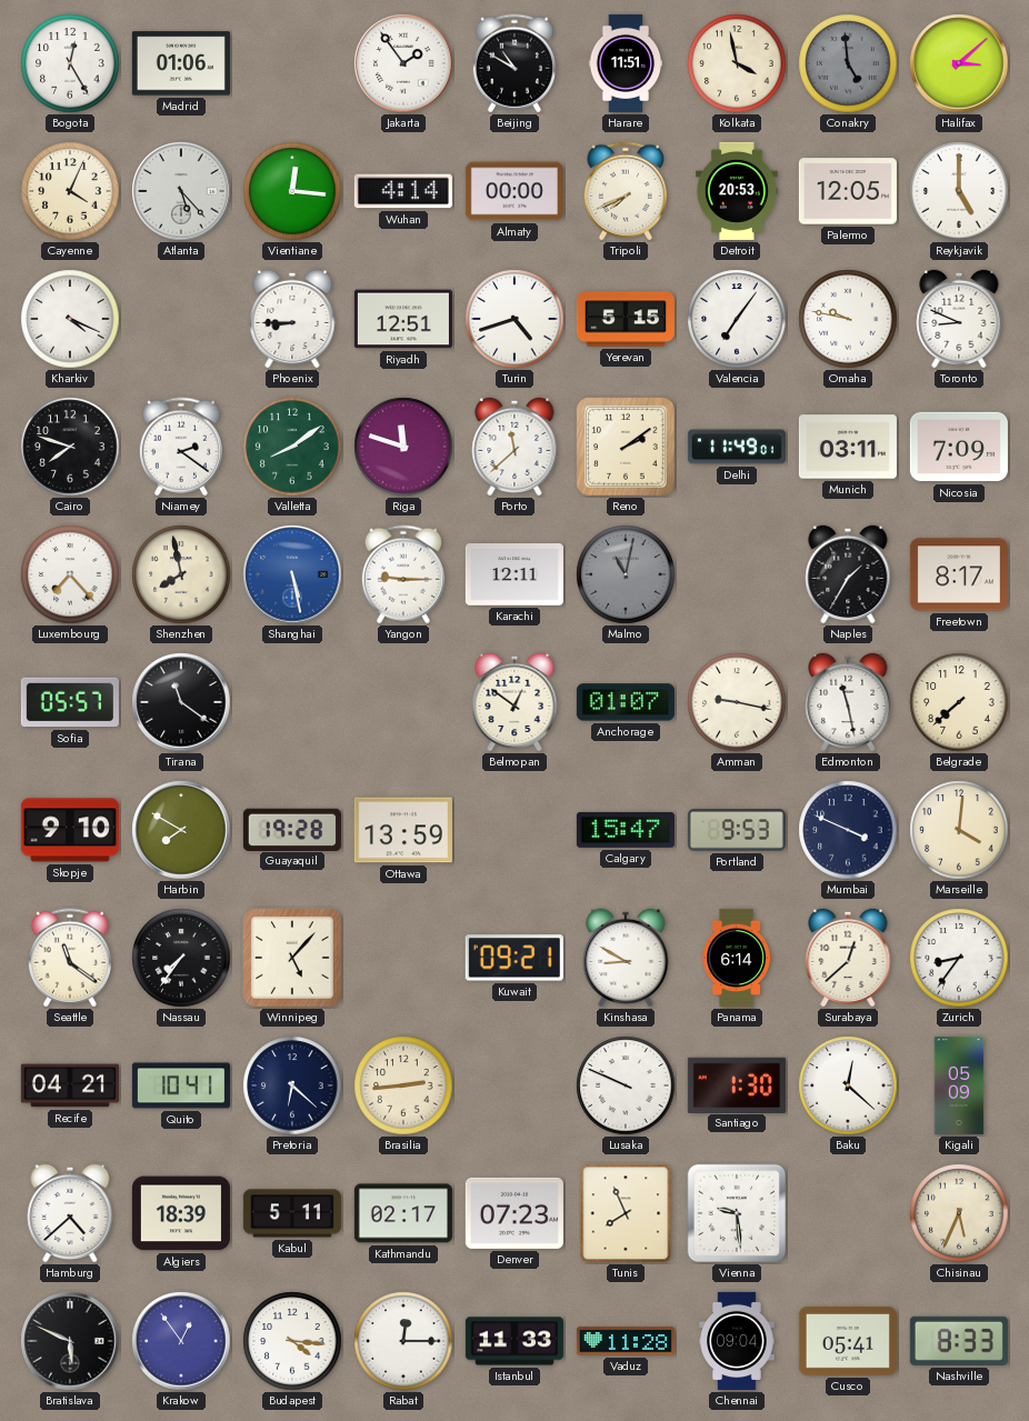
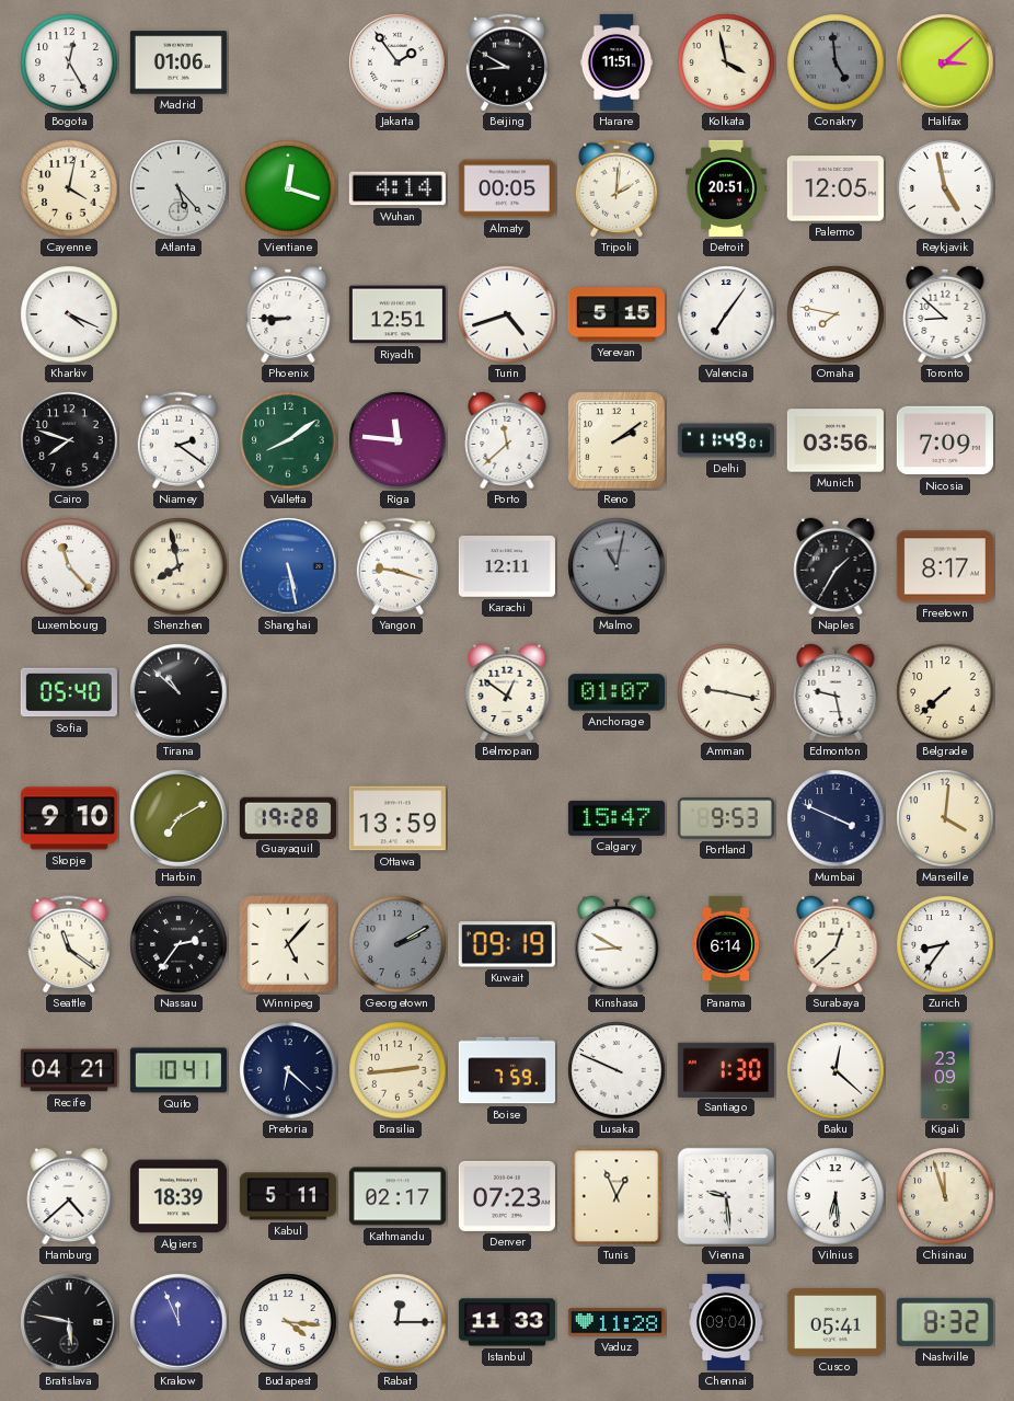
Beijing: 10:50 -> 8:50 (507, 62)
Cayenne: 4:04 -> 4:02 (69, 188)
Vientiane: 12:16 -> 12:18 (288, 188)
Almaty: 00:00 -> 00:05 (507, 188)
Tripoli: 7:41 -> 2:01 (617, 188)
Detroit: 20:53 -> 20:51 (726, 188)
Reykjavik: 5:00 -> 4:58 (945, 188)
Omaha: 9:47 -> 7:47 (836, 314)
Toronto: 8:49 -> 8:52 (945, 314)
Riga: 11:48 -> 11:46 (397, 440)
Munich: 03:11 -> 03:56 (836, 440)
Luxembourg: 7:23 -> 11:23 (69, 566)
Yangon: 9:15 -> 9:18 (397, 566)
Sofia: 05:57 -> 05:40 (69, 692)
Tirana: 11:21 -> 10:52 (178, 692)
Edmonton: 11:28 -> 9:28 (836, 692)
Harbin: 7:50 -> 7:10 (178, 818)
Nassau: 7:36 -> 2:36 (178, 944)
Georgetown: none -> 2:10 (397, 944)
Kuwait: 09:21 -> 09:19 (507, 944)
Boise: none -> 7:59 (507, 1070)
Kigali: 05:09 -> 23:09 (945, 1070)
Tunis: 7:56 -> 12:56 (617, 1196)
Vilnius: none -> 6:29 (836, 1196)
Chisinau: 5:34 -> 11:57 (945, 1196)
Bratislava: 5:49 -> 5:47 (69, 1322)
Krakow: 12:54 -> 11:56 (178, 1322)
Nashville: 8:33 -> 8:32 (945, 1322)
